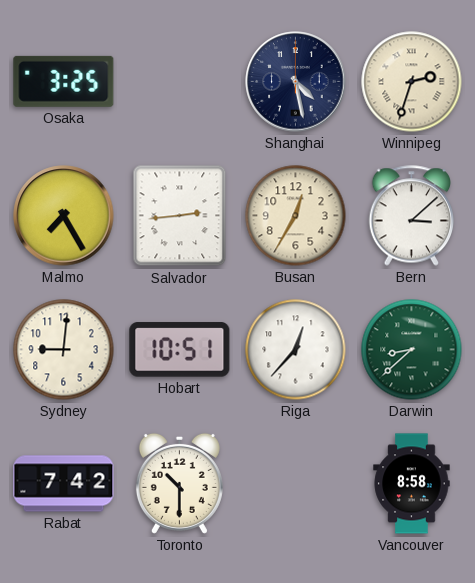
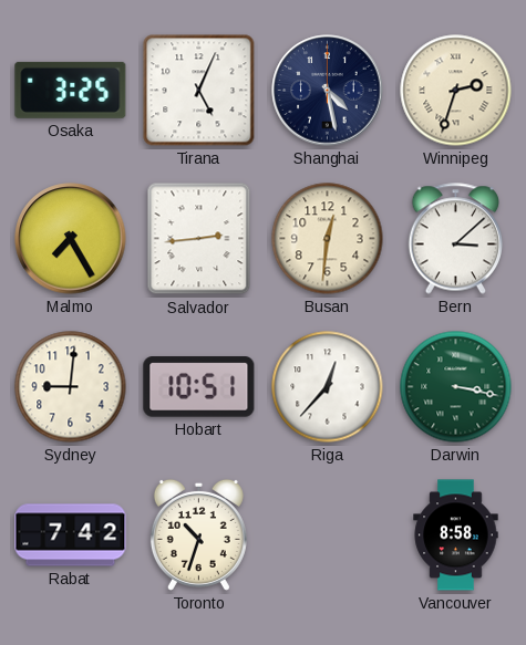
Tirana: none -> 5:04 (199, 91)
Busan: 12:35 -> 12:31 (328, 239)
Darwin: 8:38 -> 3:17 (456, 387)
Toronto: 10:30 -> 10:33 (198, 534)
